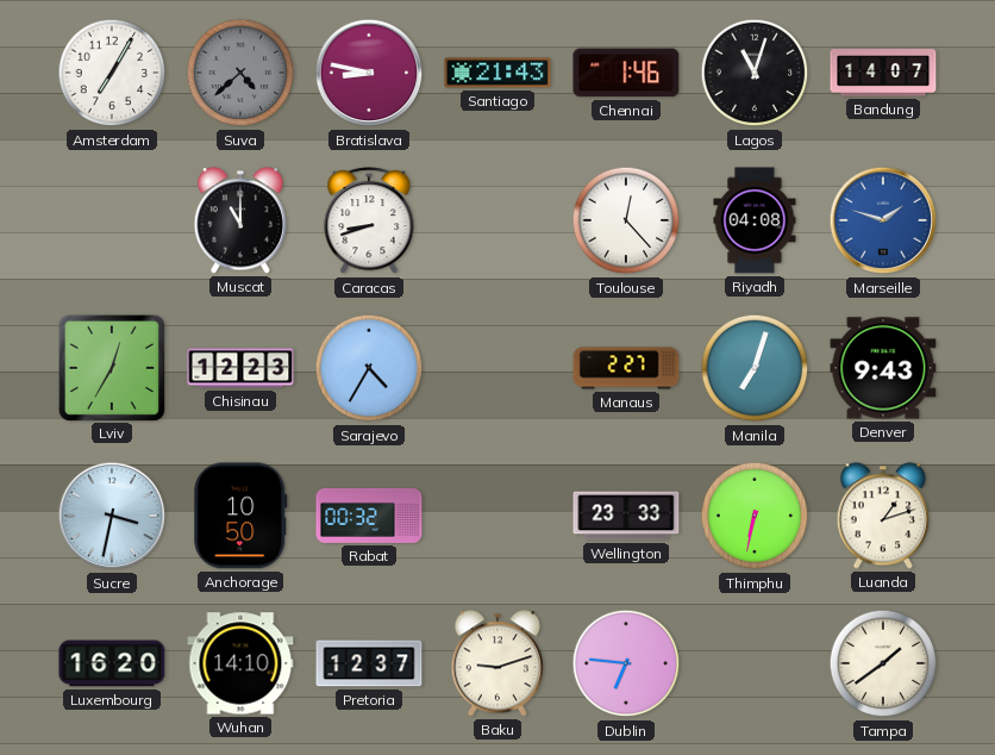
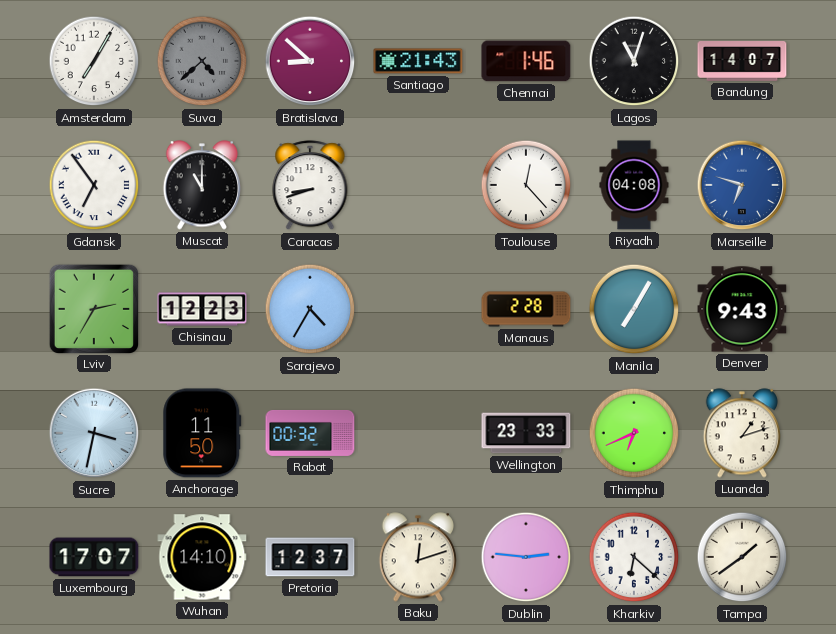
Bratislava: 8:47 -> 8:52 (310, 61)
Gdansk: none -> 6:54 (94, 185)
Marseille: 1:48 -> 6:48 (742, 185)
Lviv: 12:35 -> 2:35 (93, 308)
Manaus: 2:27 -> 2:28 (526, 309)
Manila: 7:03 -> 7:05 (634, 309)
Anchorage: 10:50 -> 11:50 (202, 433)
Thimphu: 6:32 -> 6:41 (634, 433)
Luxembourg: 16:20 -> 17:07 (94, 557)
Baku: 9:12 -> 12:12 (417, 557)
Dublin: 6:46 -> 2:46 (526, 557)
Kharkiv: none -> 6:22 (634, 557)
